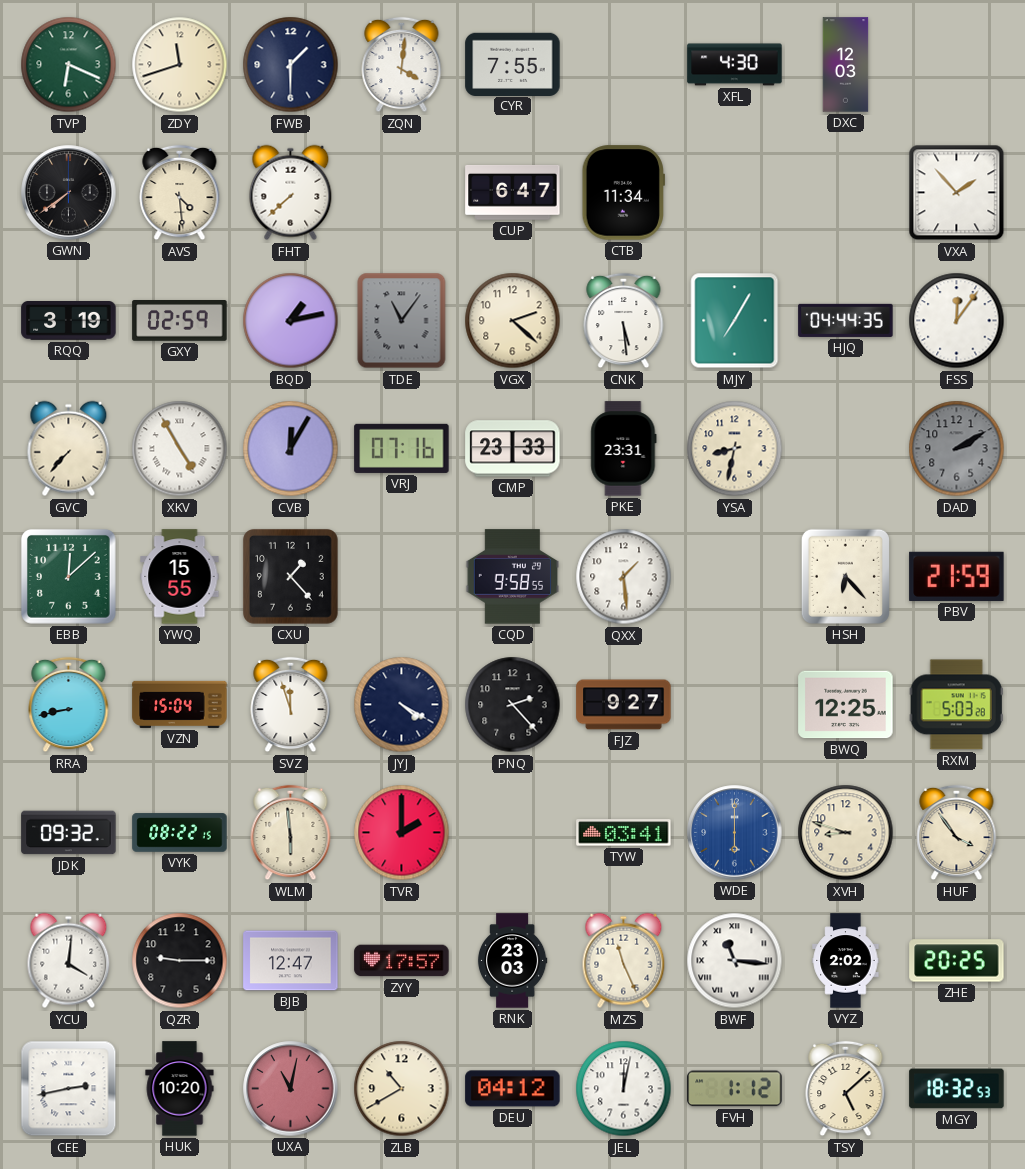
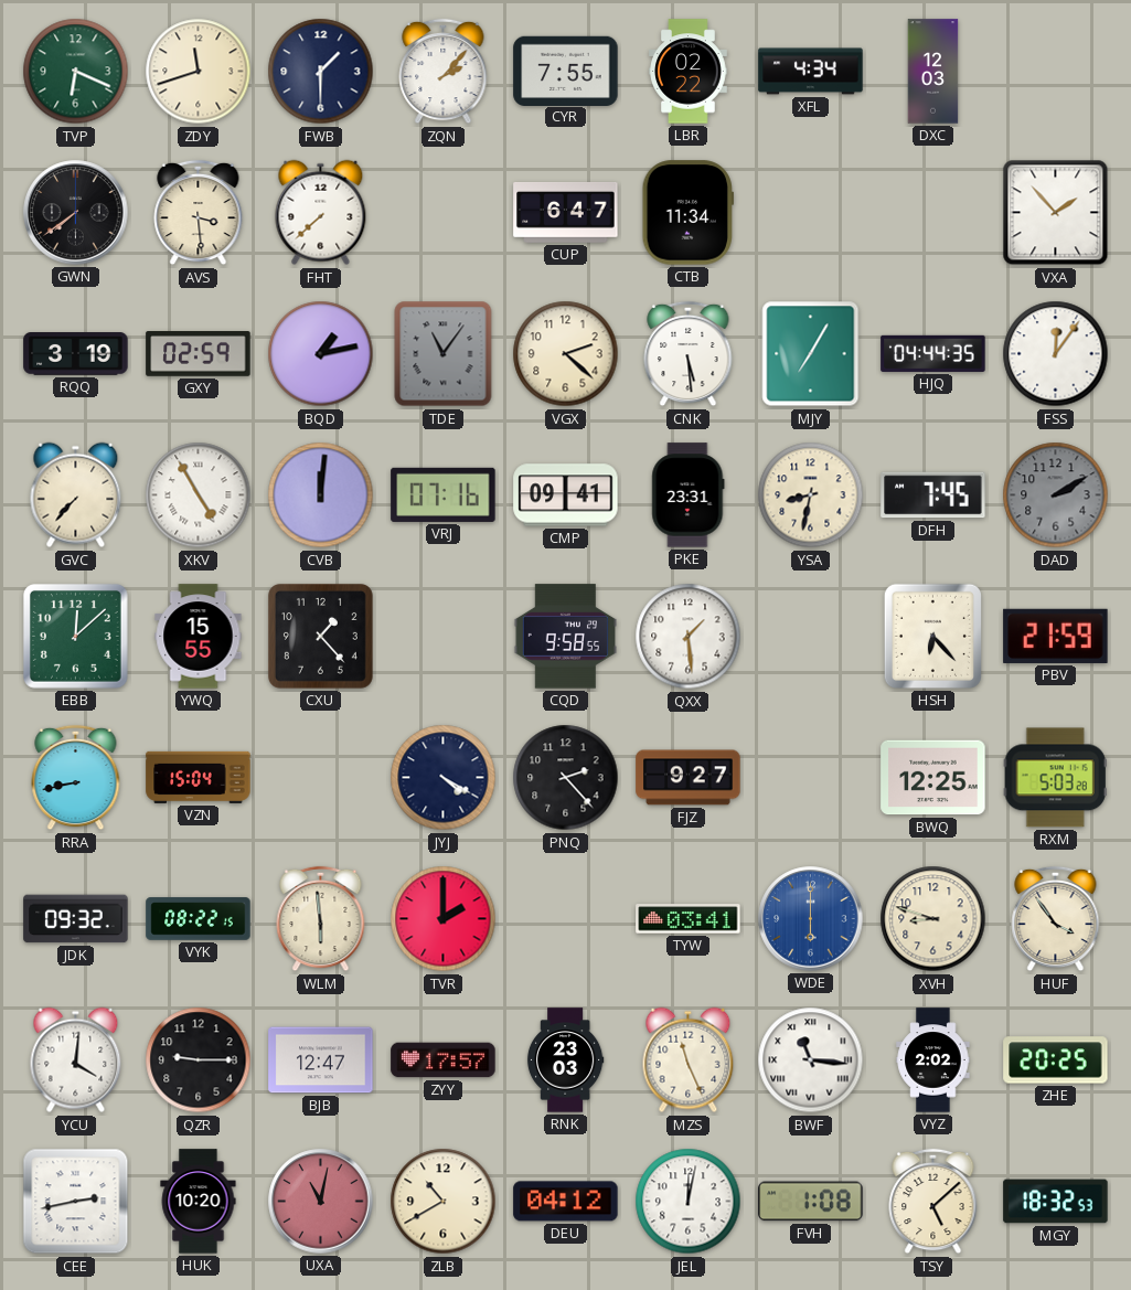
ZQN: 4:01 -> 2:07 (444, 72)
LBR: none -> 02:22 (689, 72)
XFL: 4:30 -> 4:34 (811, 72)
AVS: 4:29 -> 3:29 (199, 213)
CVB: 12:05 -> 12:01 (321, 495)
CMP: 23:33 -> 09:41 (566, 495)
DFH: none -> 7:45 (933, 495)
SVZ: 11:57 -> none (291, 705)
FVH: 1:12 -> 1:08 (811, 1202)
